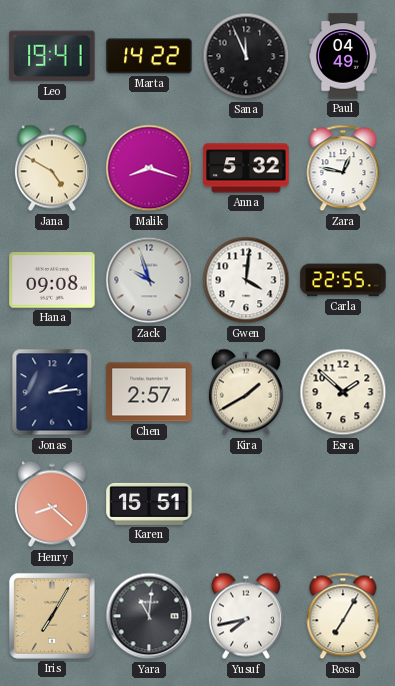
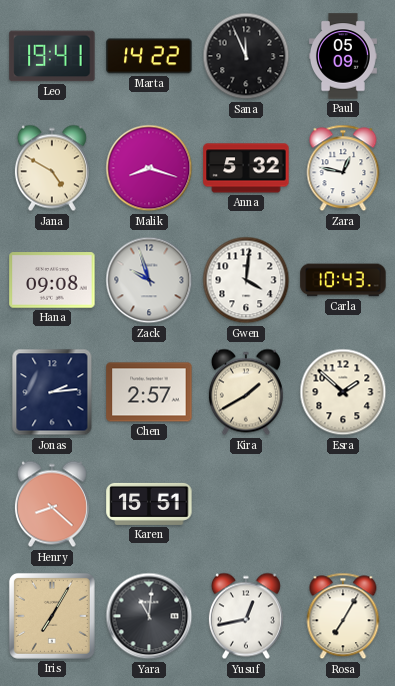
Paul: 04:49 -> 05:09 (343, 56)
Carla: 22:55 -> 10:43 (343, 280)
Yusuf: 7:43 -> 12:43 (246, 616)
